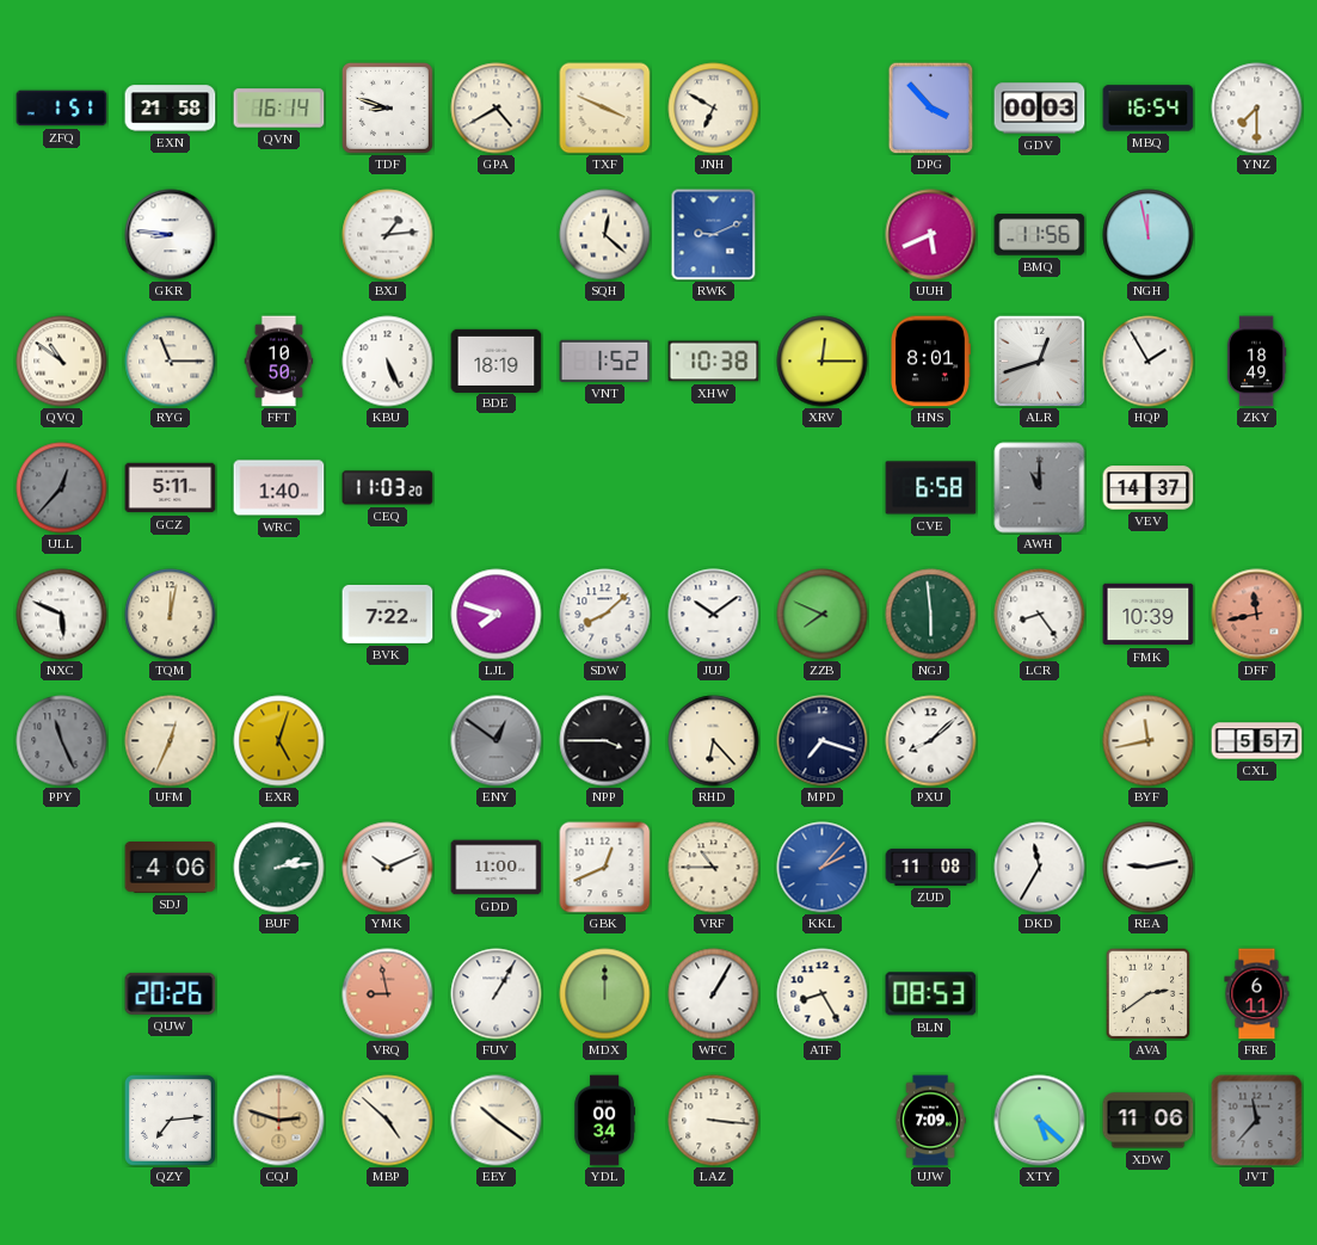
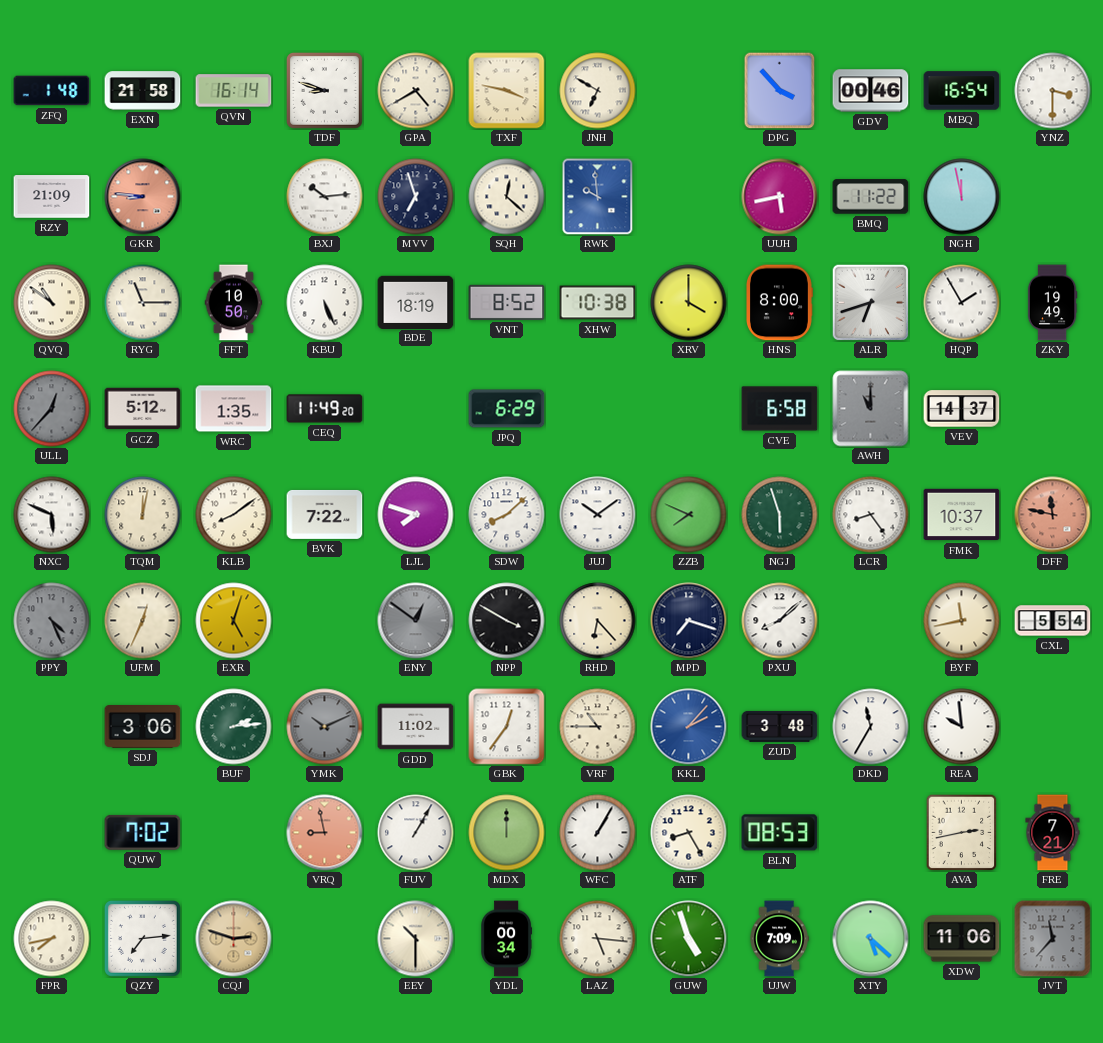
ZFQ: 1:51 -> 1:48 (52, 91)
TXF: 3:49 -> 3:47 (507, 91)
GDV: 00:03 -> 00:46 (871, 91)
YNZ: 7:30 -> 3:30 (1053, 91)
RZY: none -> 21:09 (52, 197)
GKR dial: white -> salmon (143, 197)
BXJ: 1:14 -> 10:14 (325, 197)
MVV: none -> 6:57 (416, 197)
RWK: 9:11 -> 9:59 (598, 197)
UUH: 5:41 -> 5:43 (780, 197)
BMQ: 11:56 -> 11:22 (871, 197)
VNT: 1:52 -> 8:52 (507, 302)
XRV: 12:15 -> 4:00 (689, 303)
HNS: 8:01 -> 8:00 (780, 303)
ALR: 12:42 -> 6:42 (870, 302)
ZKY: 18:49 -> 19:49 (1052, 303)
GCZ: 5:11 -> 5:12 (143, 409)
WRC: 1:40 -> 1:35 (234, 409)
CEQ: 11:03 -> 11:49 (325, 409)
JPQ: none -> 6:29 (507, 409)
KLB: none -> 8:09 (234, 515)
NGJ: 5:59 -> 5:57 (780, 515)
FMK: 10:39 -> 10:37 (962, 515)
DFF: 11:43 -> 11:47 (1053, 515)
PPY: 11:26 -> 4:26 (52, 621)
NPP: 3:45 -> 3:50 (507, 621)
CXL: 5:57 -> 5:54 (1053, 621)
SDJ: 4:06 -> 3:06 (143, 727)
YMK dial: white -> grey (325, 727)
GDD: 11:00 -> 11:02 (416, 727)
GBK: 12:41 -> 12:36 (507, 727)
ZUD: 11:08 -> 3:48 (780, 726)
REA: 9:13 -> 9:59 (962, 727)
QUW: 20:26 -> 7:02 (143, 832)
AVA: 2:39 -> 2:43 (962, 832)
FRE: 6:11 -> 7:21 (1053, 833)
FPR: none -> 7:43 (52, 939)
MBP: 4:52 -> none (388, 1121)
EEY: 10:21 -> 10:30 (416, 939)
LAZ: 3:16 -> 5:16 (598, 939)
GUW: none -> 4:57 (689, 939)
